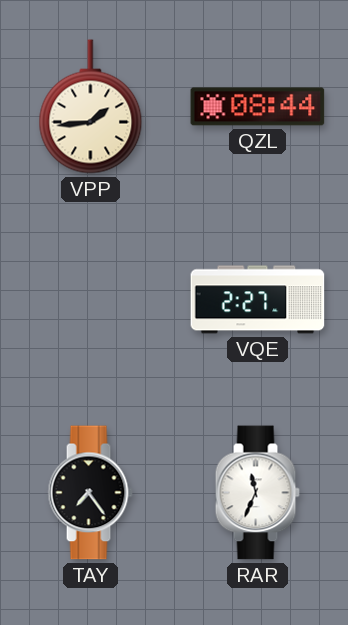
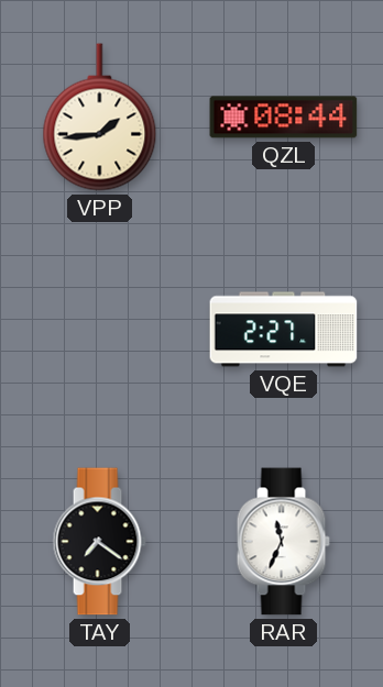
TAY: 7:24 -> 7:21 (99, 542)
